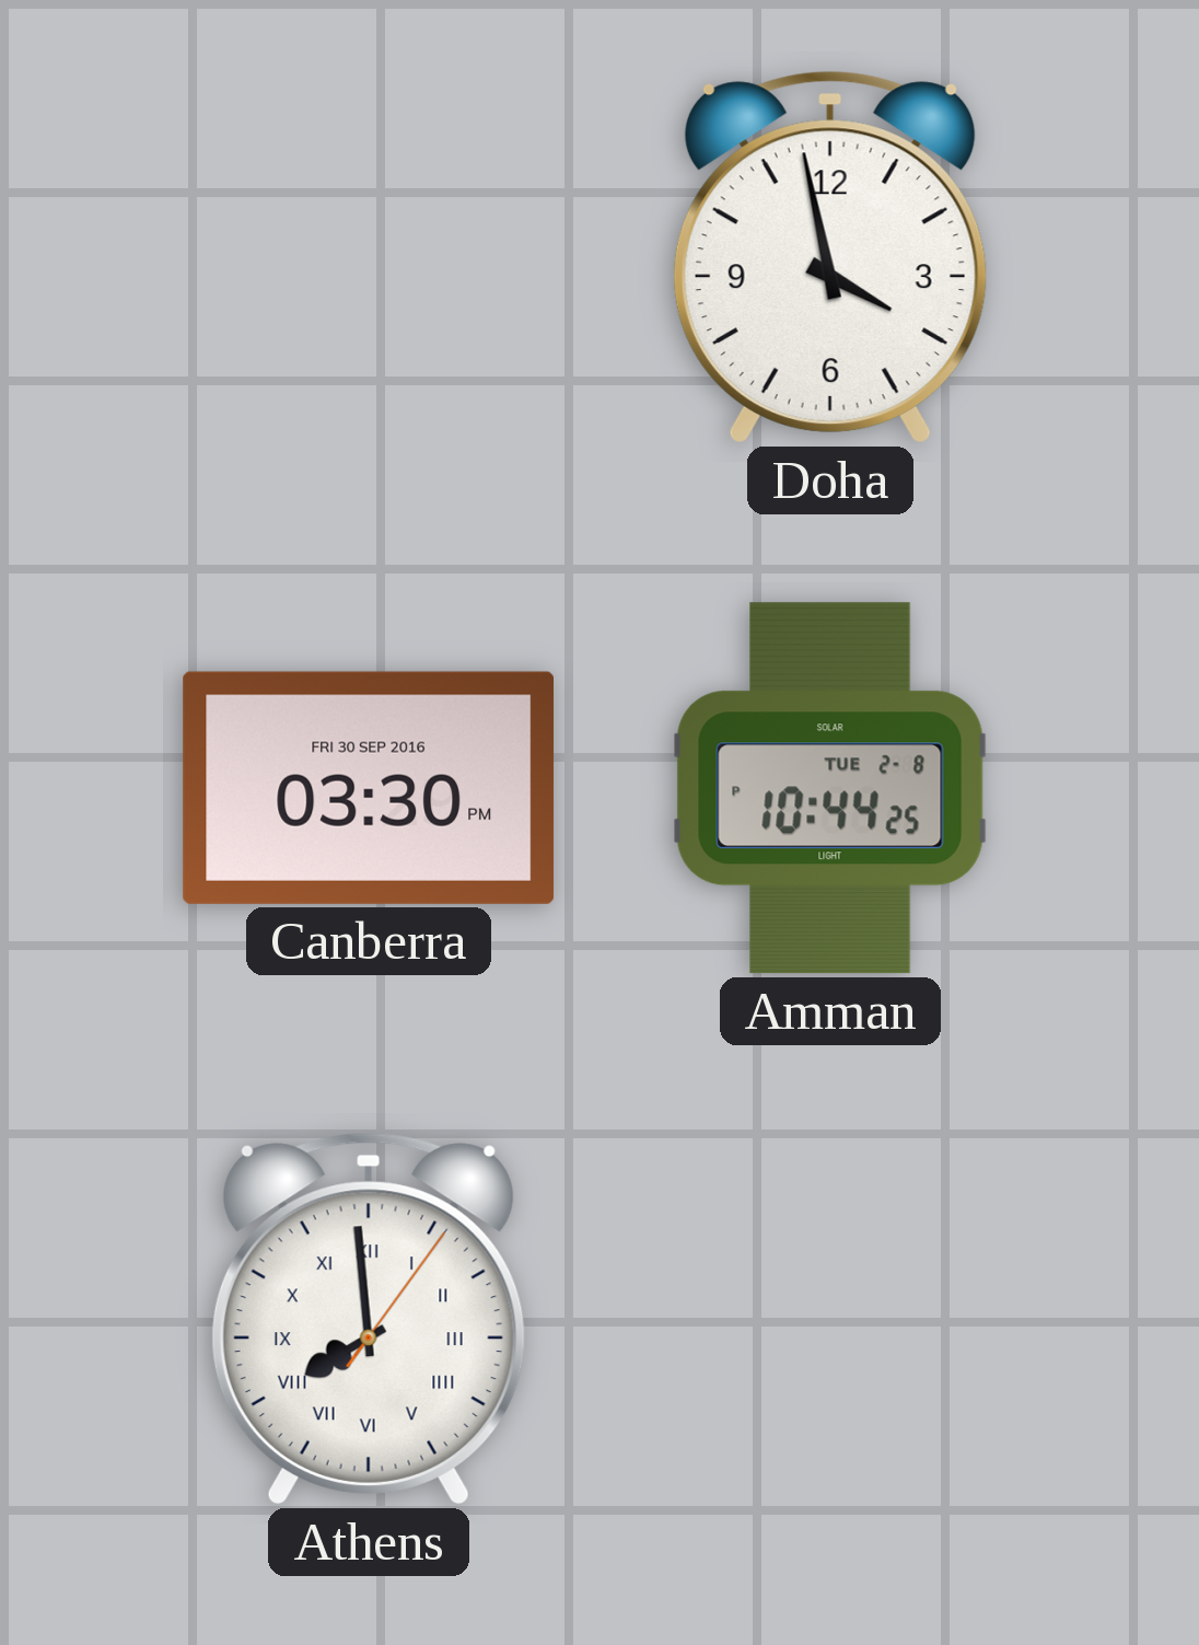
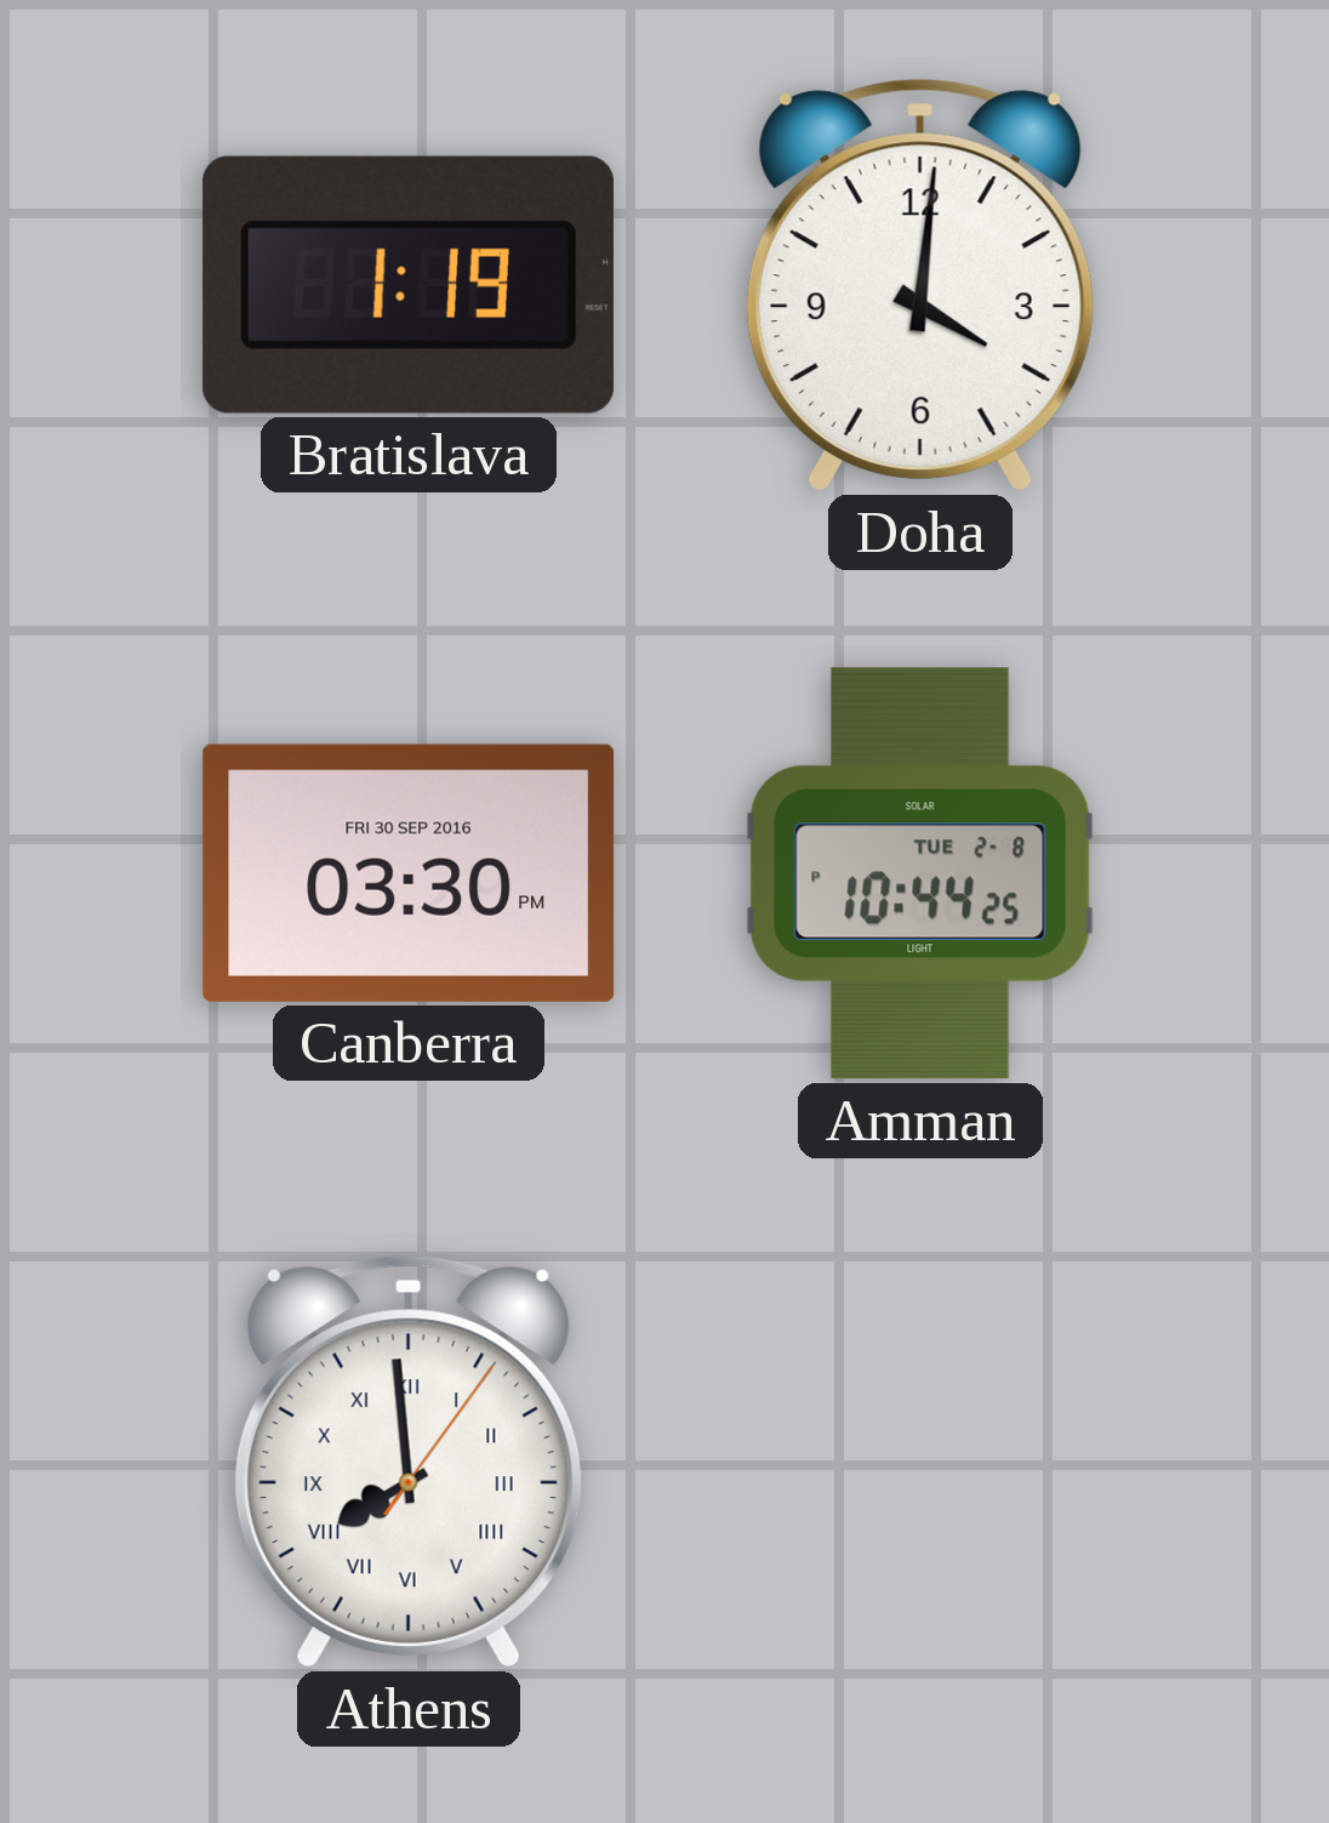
Bratislava: none -> 1:19 (409, 285)
Doha: 3:58 -> 4:01 (920, 285)
